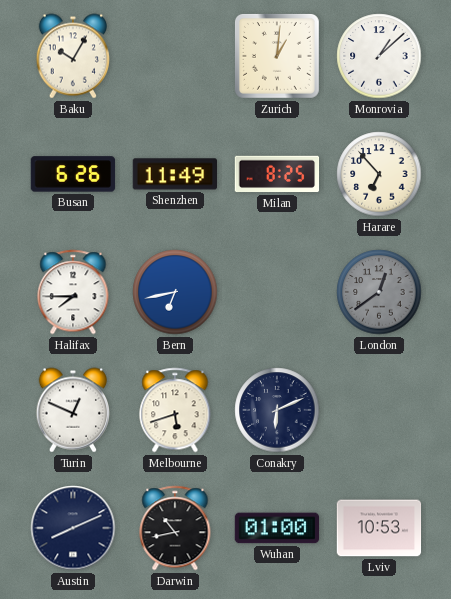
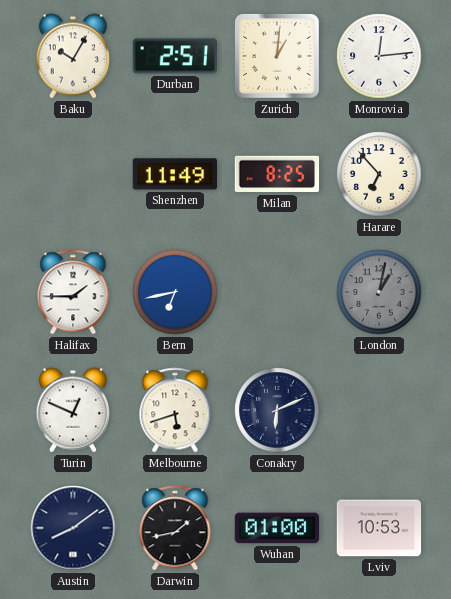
Durban: none -> 2:51 (174, 56)
Monrovia: 1:08 -> 12:14 (379, 56)
Busan: 6:26 -> none (73, 174)
Halifax: 7:45 -> 1:45 (73, 292)
London: 12:39 -> 1:02 (379, 292)
Austin: 8:11 -> 8:09 (73, 528)
Darwin: 10:43 -> 1:43 (175, 528)
